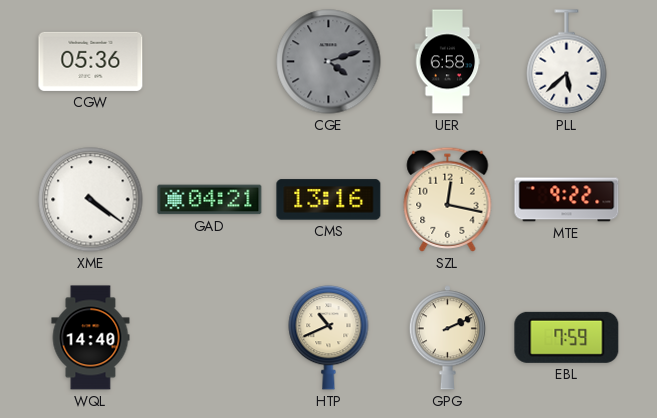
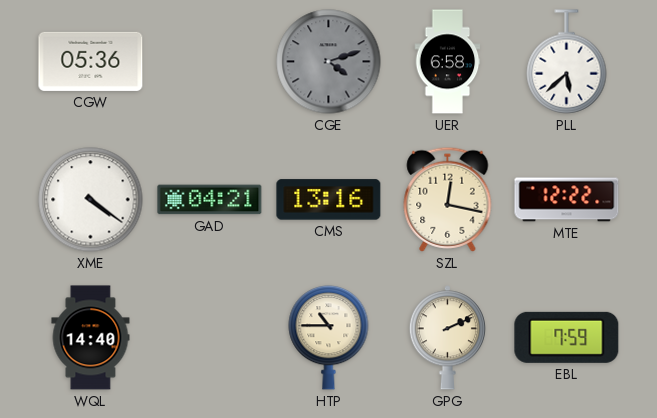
MTE: 9:22 -> 12:22 (567, 200)
HTP: 10:41 -> 10:45 (329, 337)
